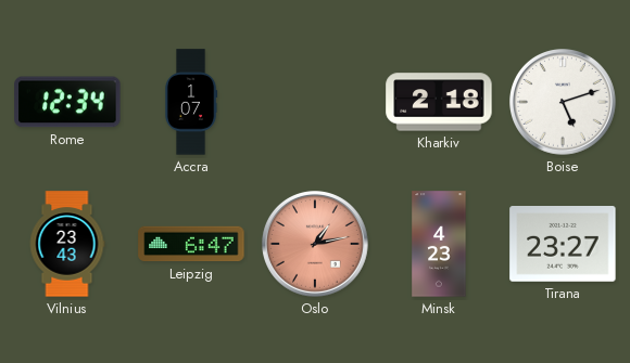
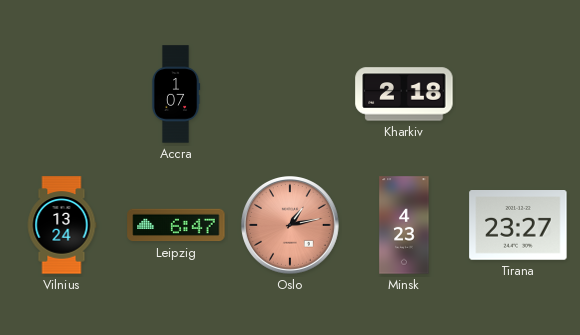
Rome: 12:34 -> none (67, 102)
Boise: 5:12 -> none (564, 103)
Vilnius: 23:43 -> 13:24 (62, 225)
